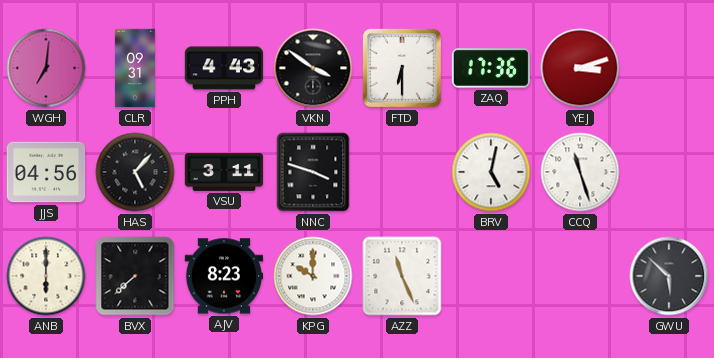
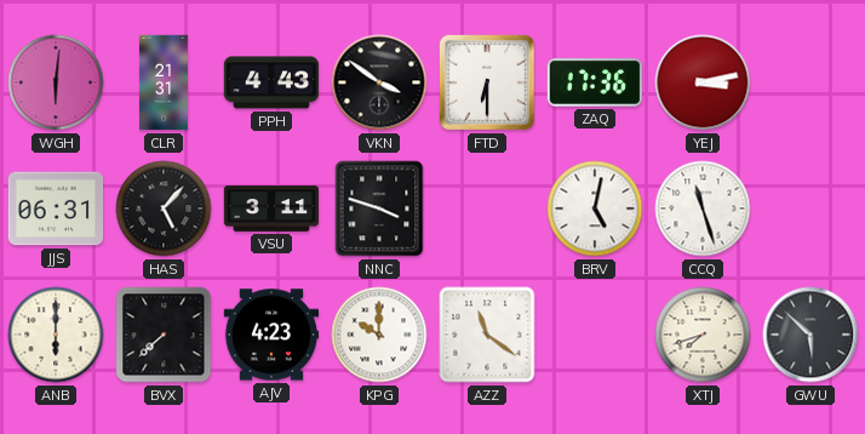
WGH: 7:01 -> 6:01 (56, 82)
CLR: 09:31 -> 21:31 (164, 82)
YEJ: 3:12 -> 3:13 (703, 82)
JJS: 04:56 -> 06:31 (56, 209)
AJV: 8:23 -> 4:23 (271, 335)
AZZ: 11:26 -> 11:21 (487, 335)
XTJ: none -> 7:42 (703, 335)
